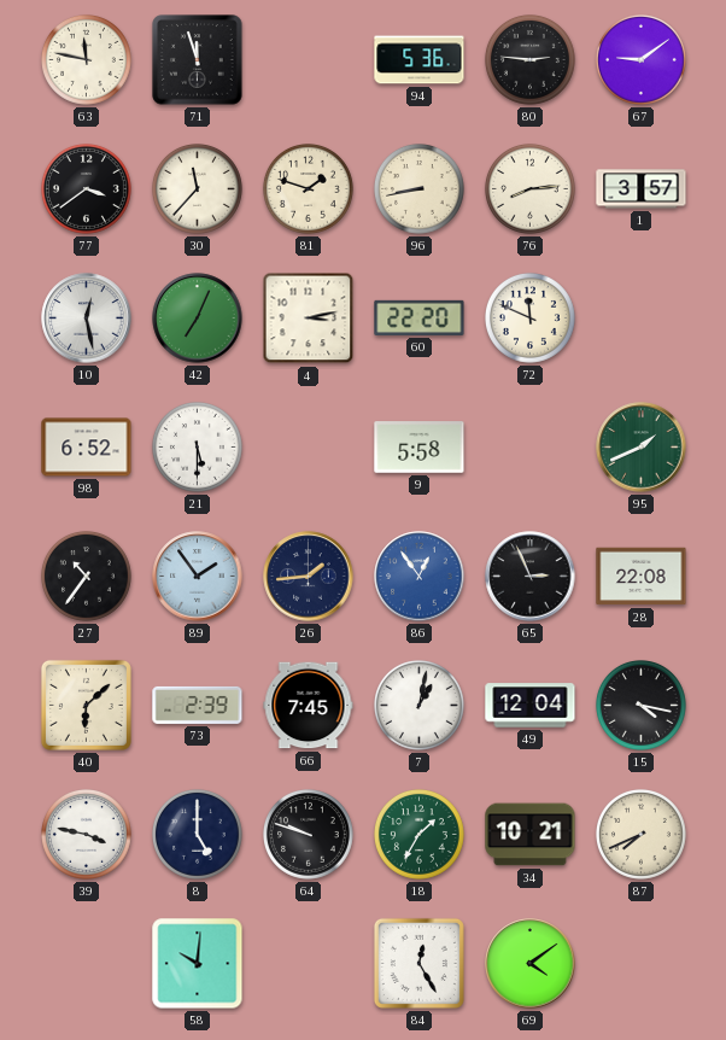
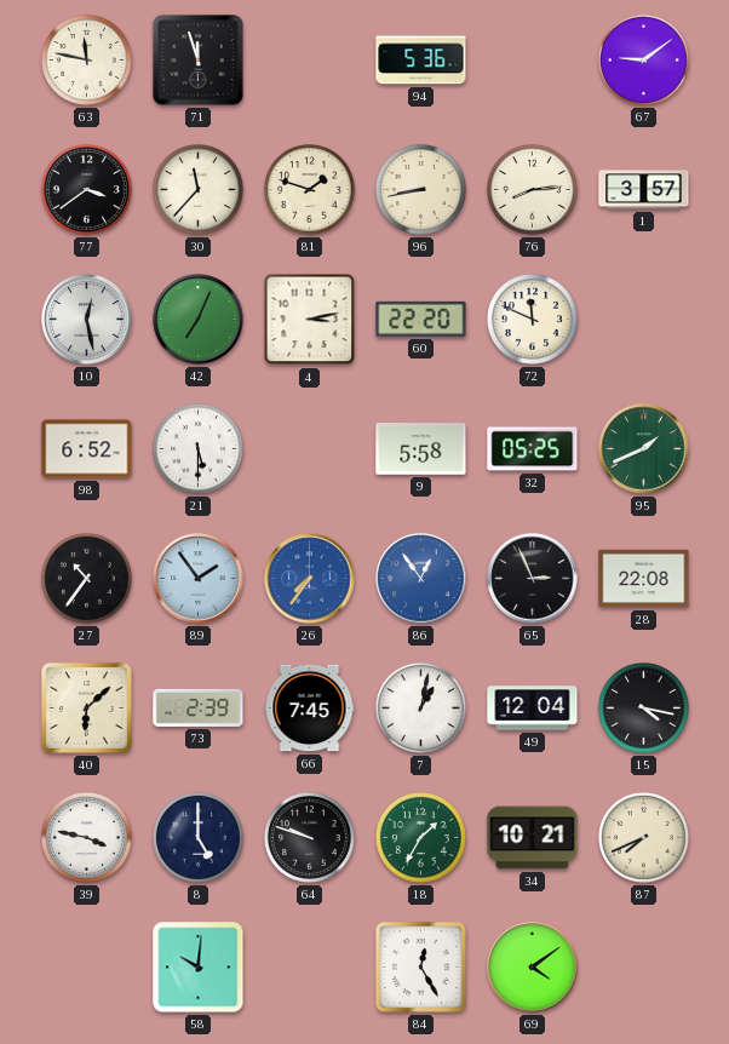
80: 2:46 -> none (531, 60)
32: none -> 05:25 (533, 449)
26: 1:44 -> 7:36 (310, 579)
26 dial: navy -> blue (310, 579)
